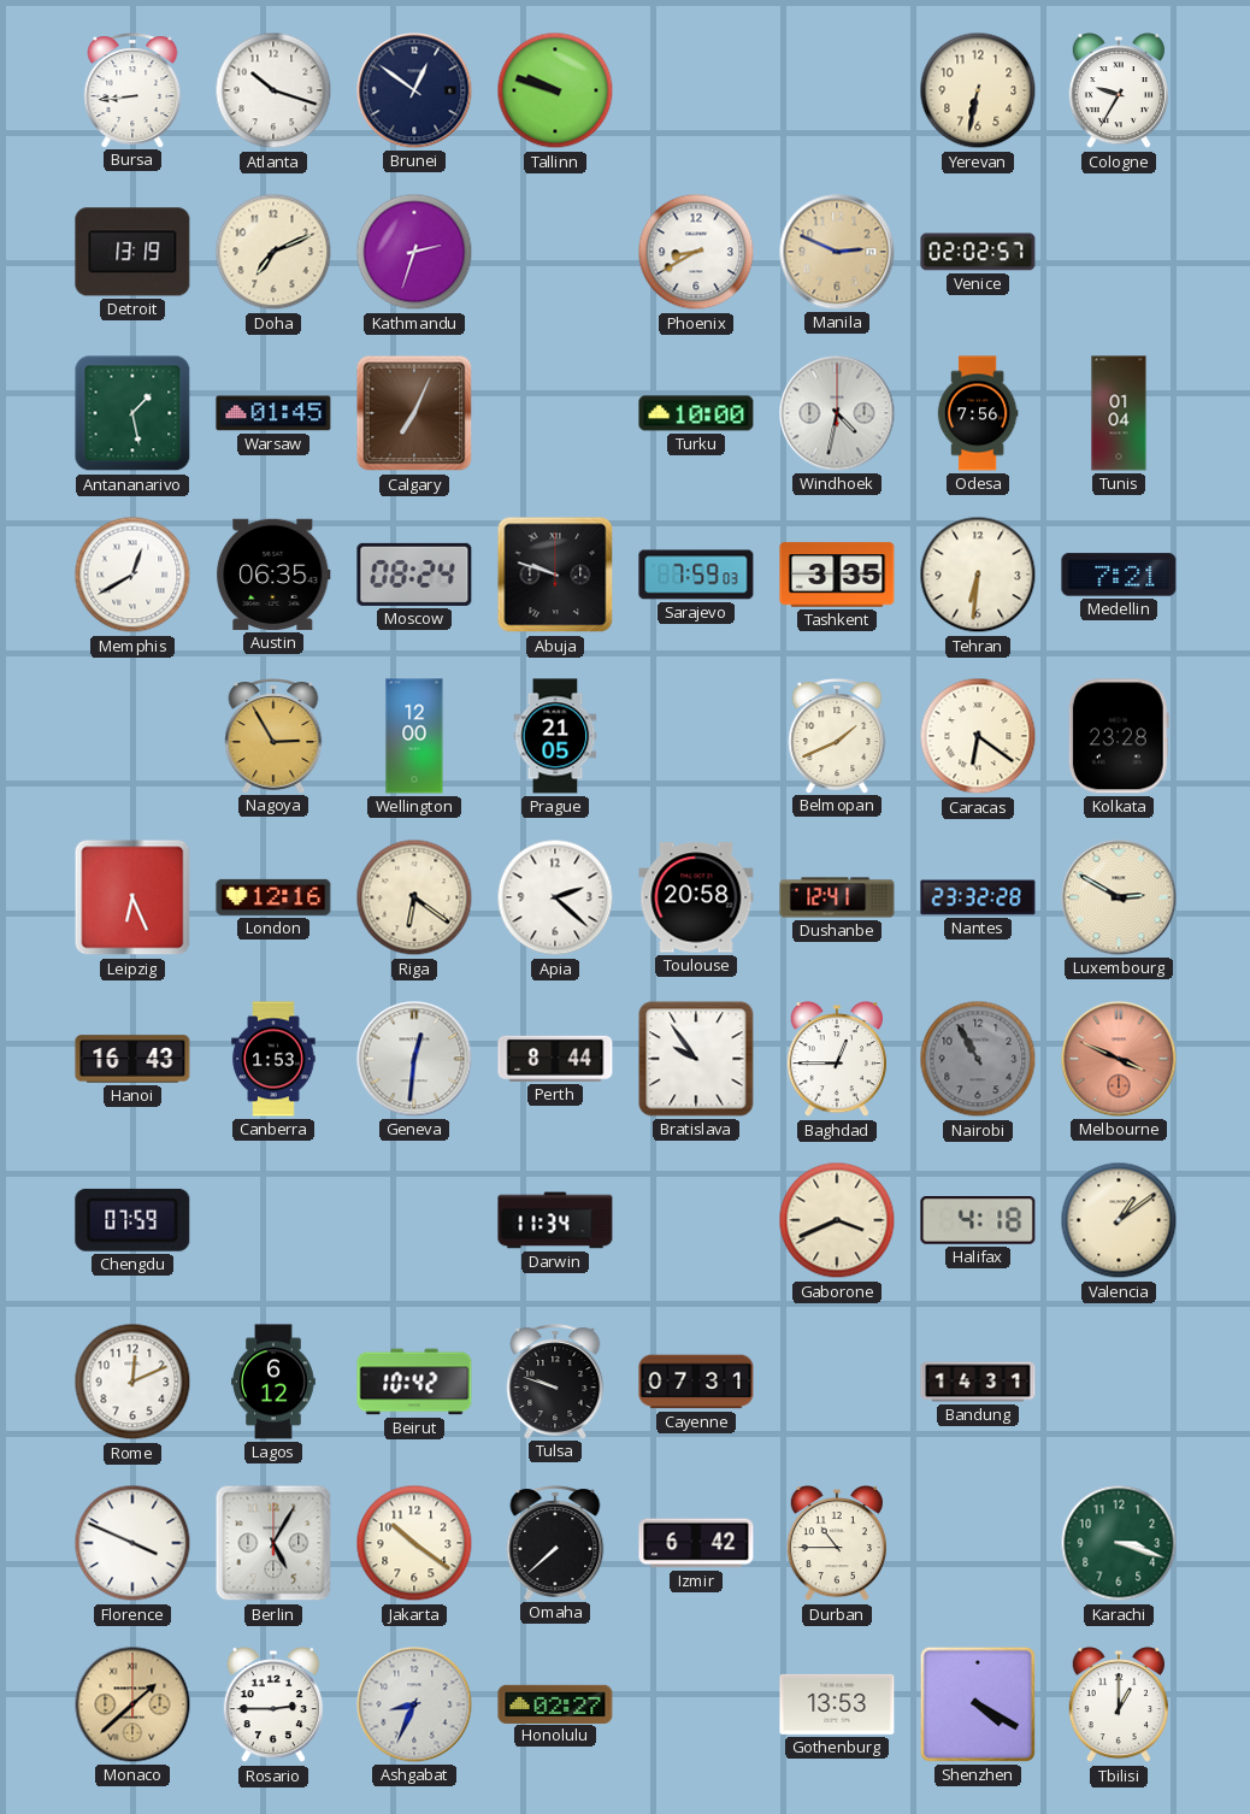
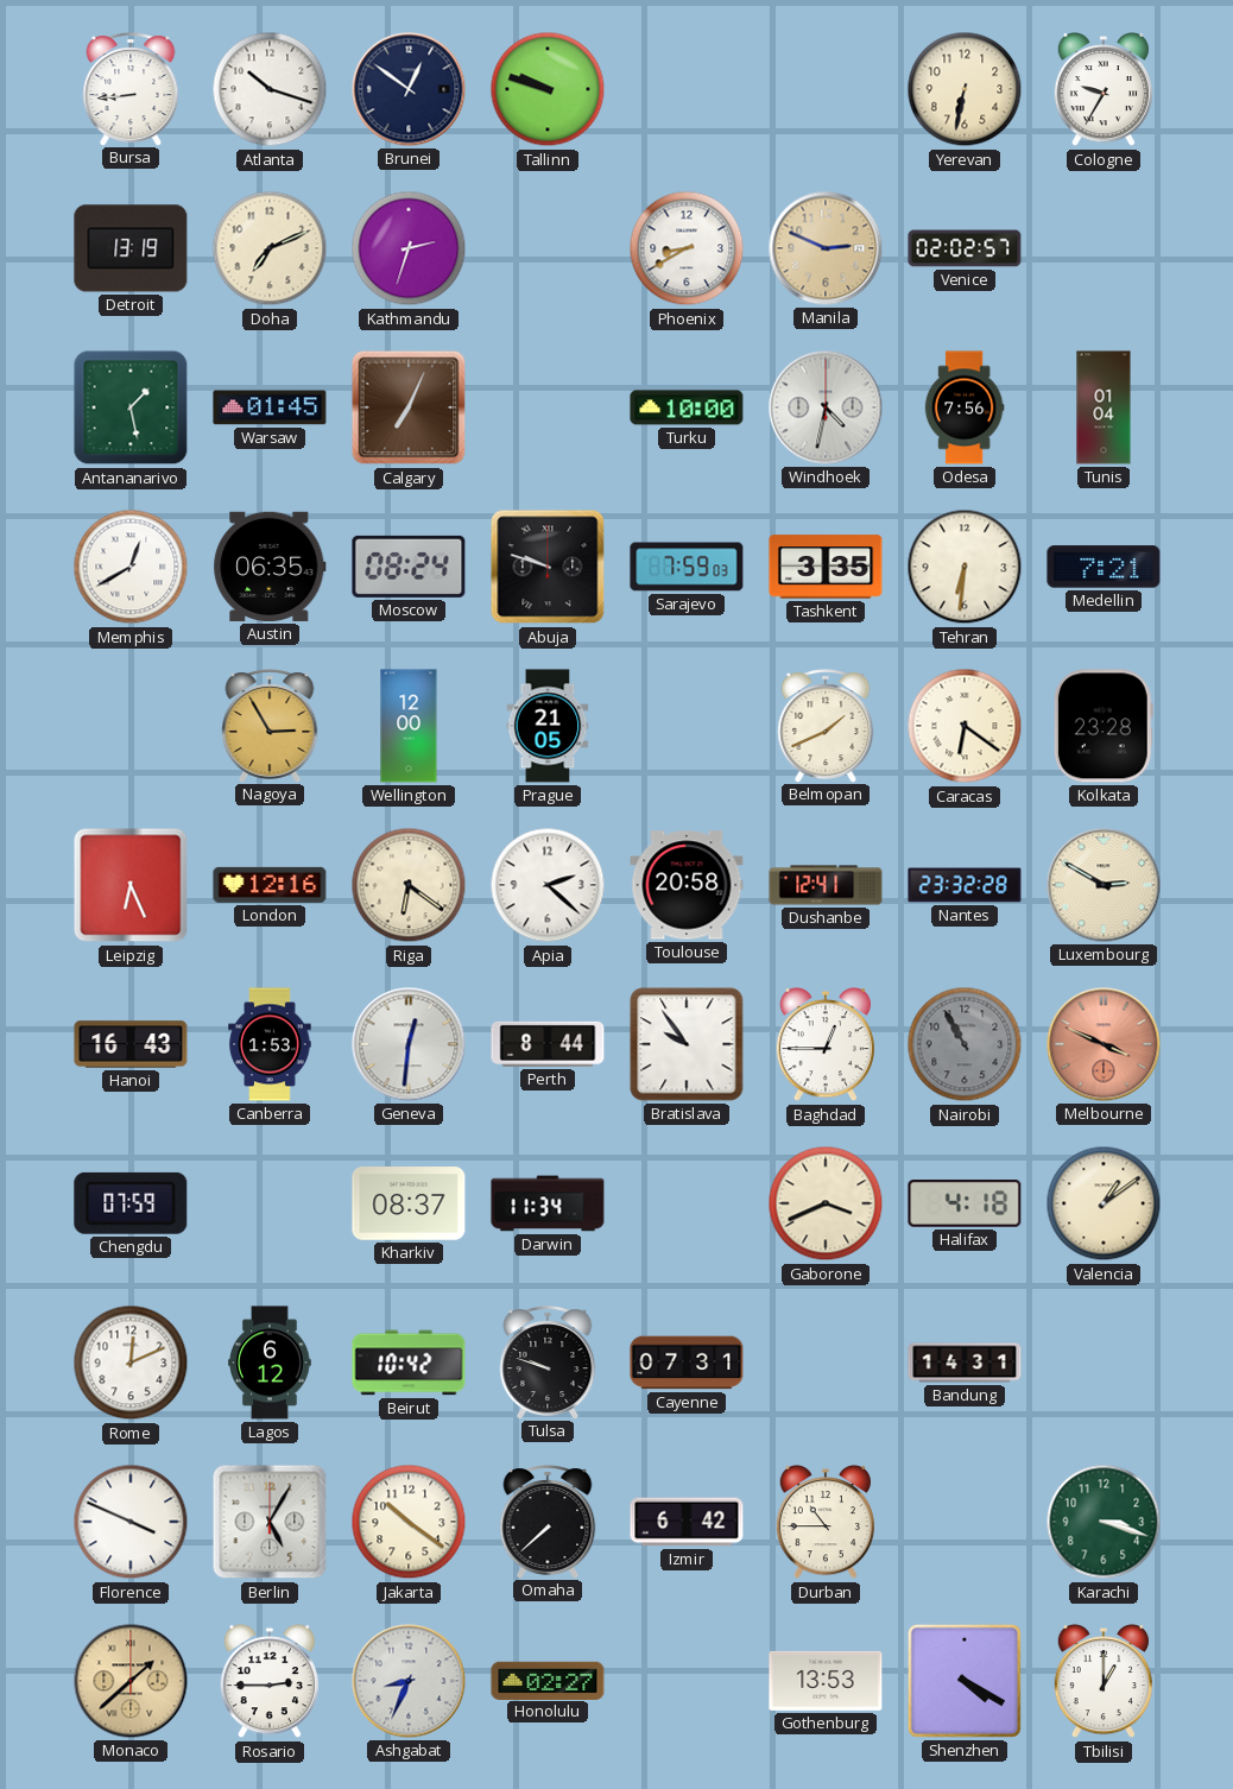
Kharkiv: none -> 08:37 (409, 1203)
